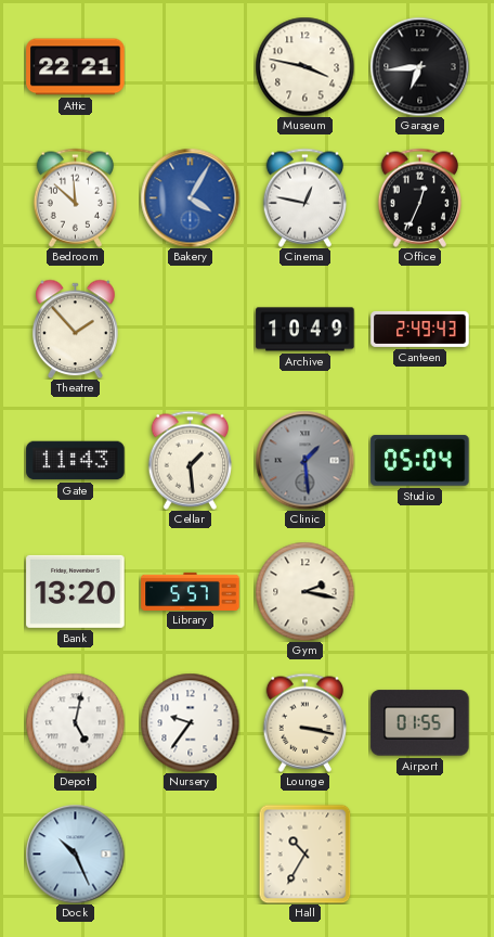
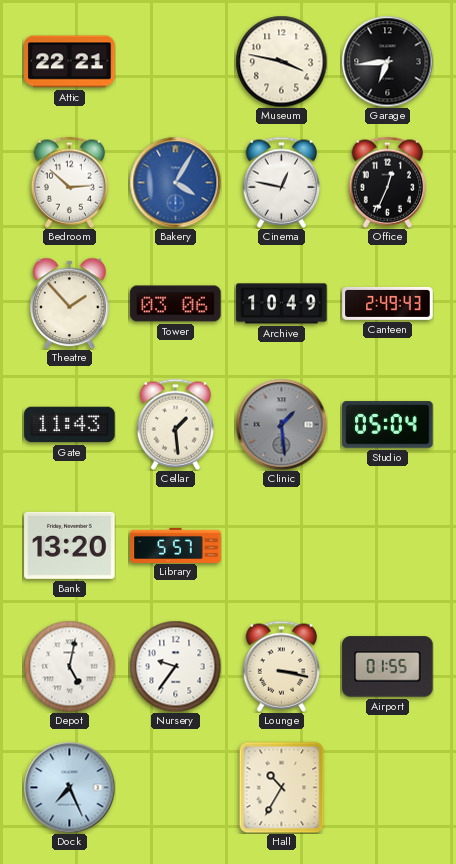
Bedroom: 11:52 -> 2:52 (70, 182)
Tower: none -> 03:06 (176, 304)
Gym: 2:17 -> none (304, 591)
Dock: 10:26 -> 7:26 (69, 787)
